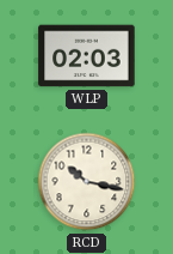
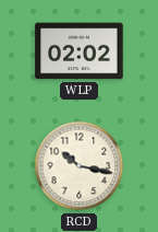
WLP: 02:03 -> 02:02 (80, 51)
